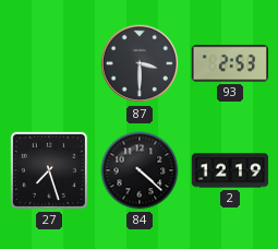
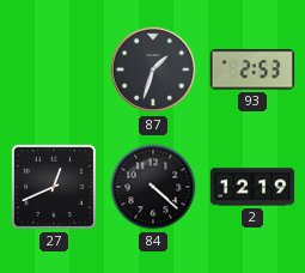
87: 3:30 -> 1:33 (153, 69)
27: 7:27 -> 12:41 (54, 187)
